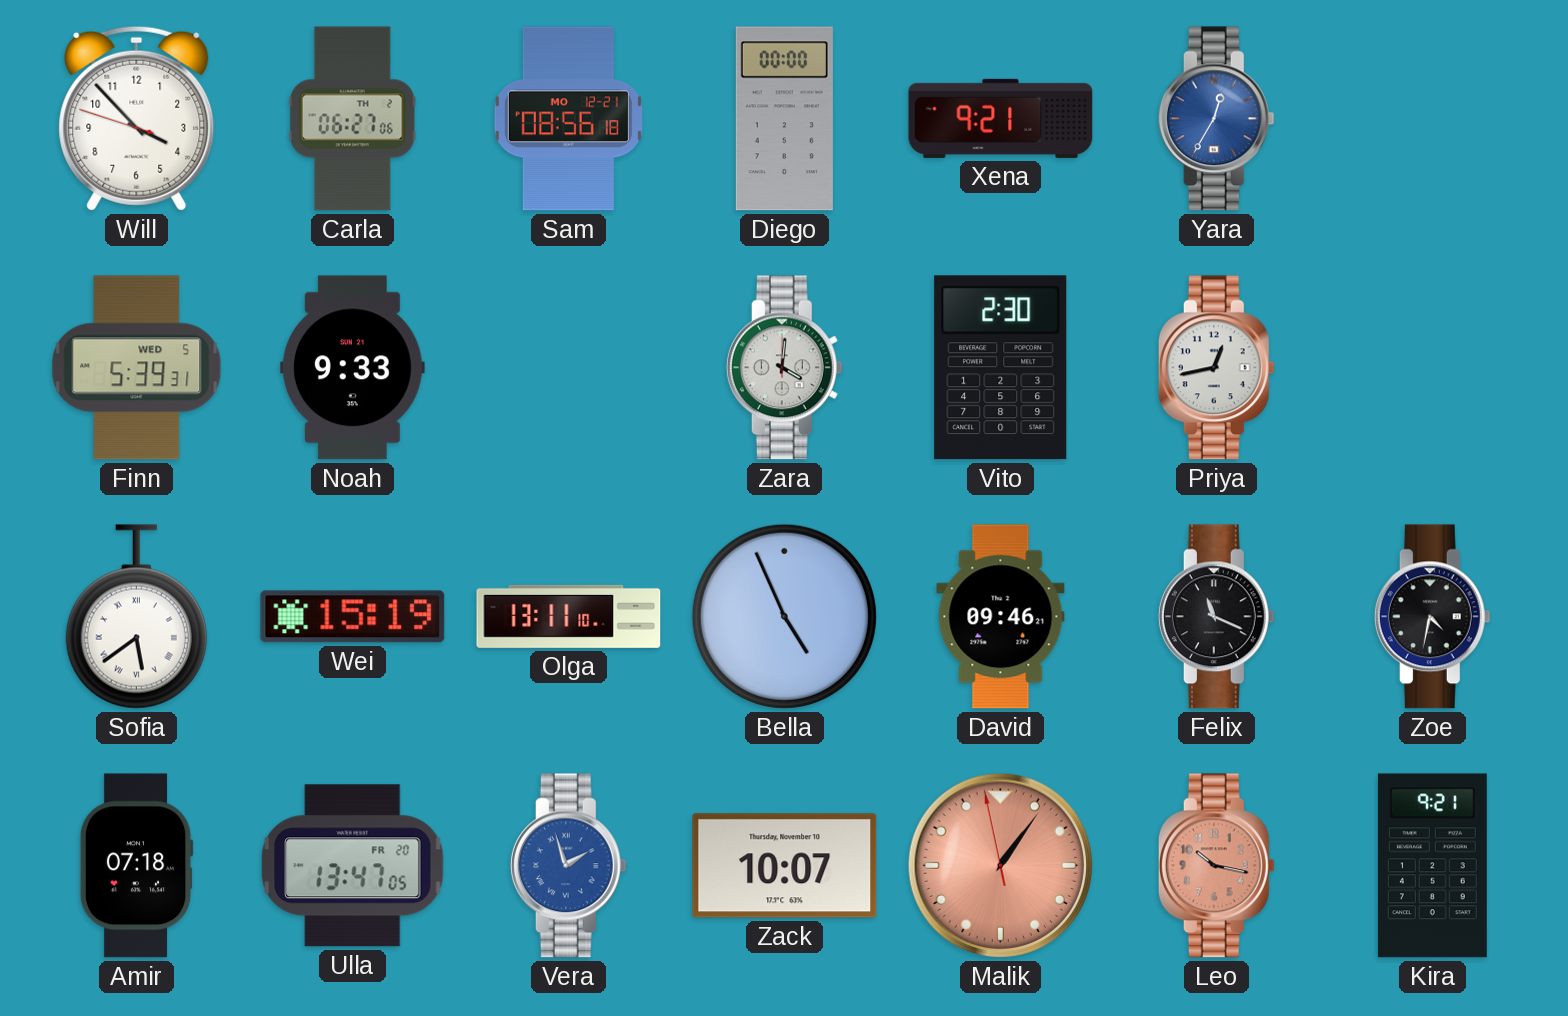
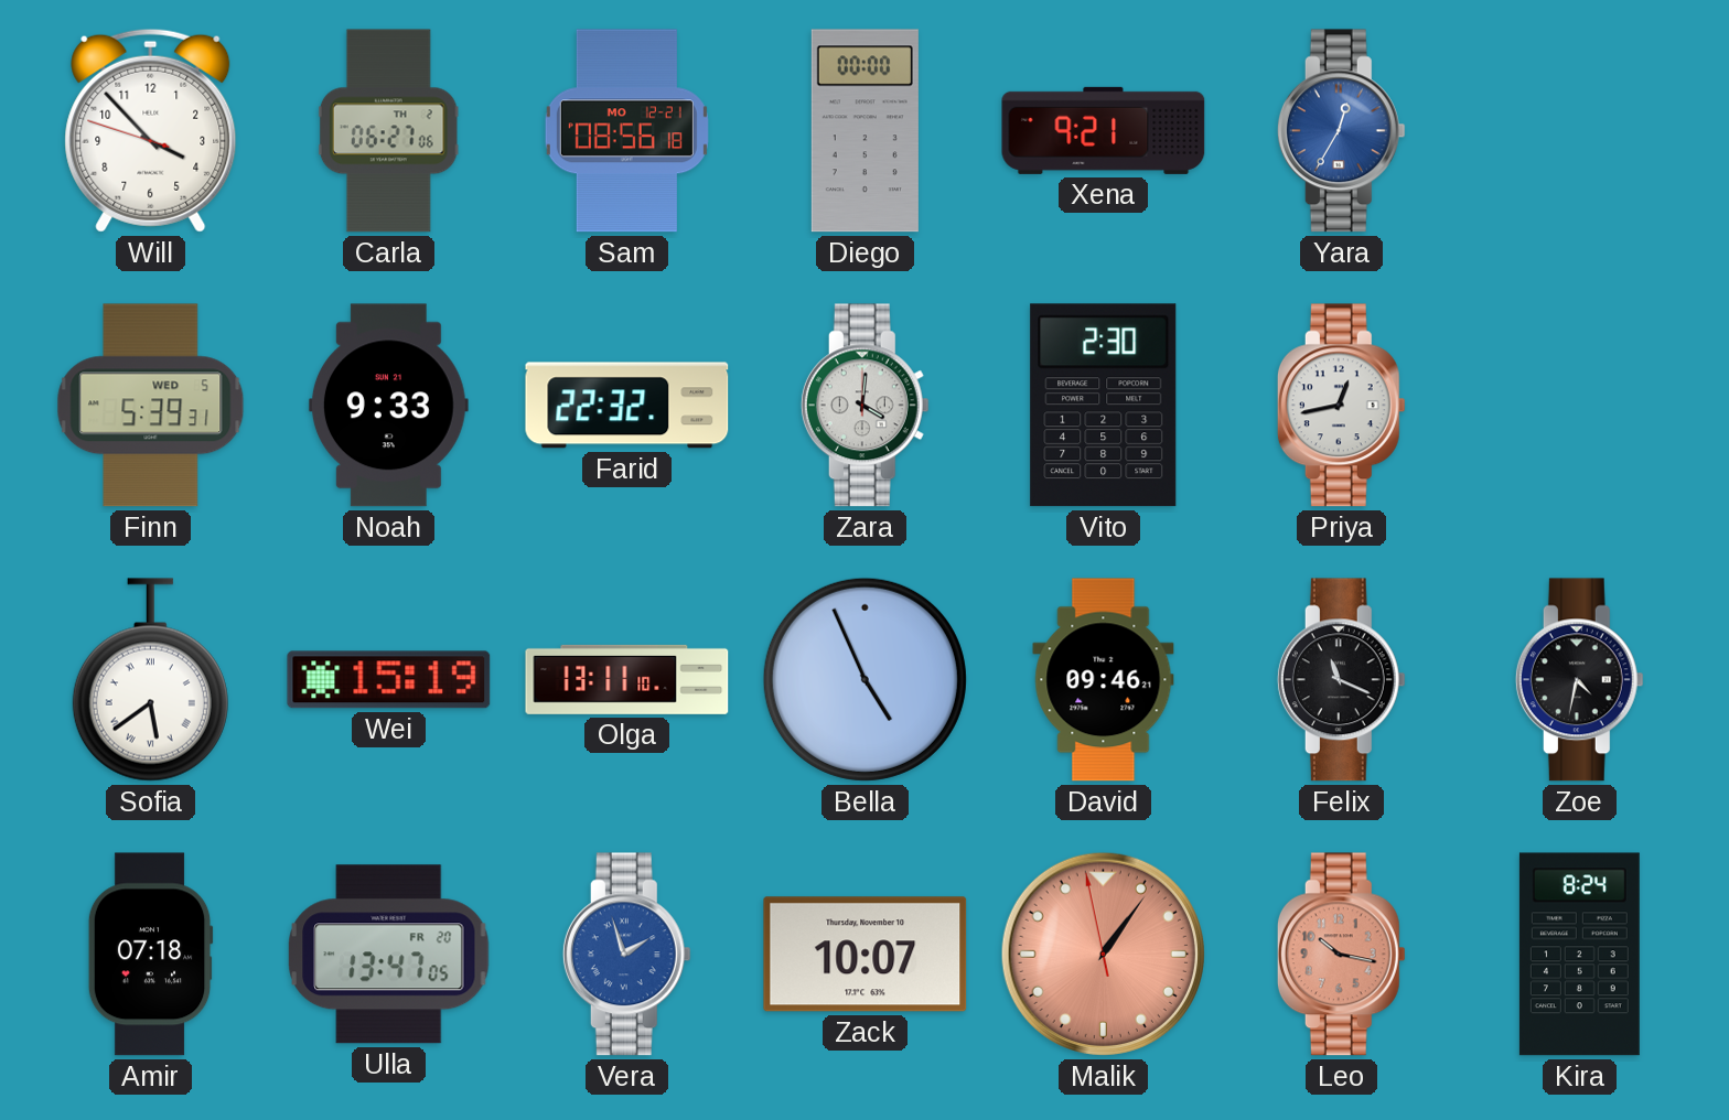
Farid: none -> 22:32 (627, 406)
Kira: 9:21 -> 8:24 (1579, 955)
